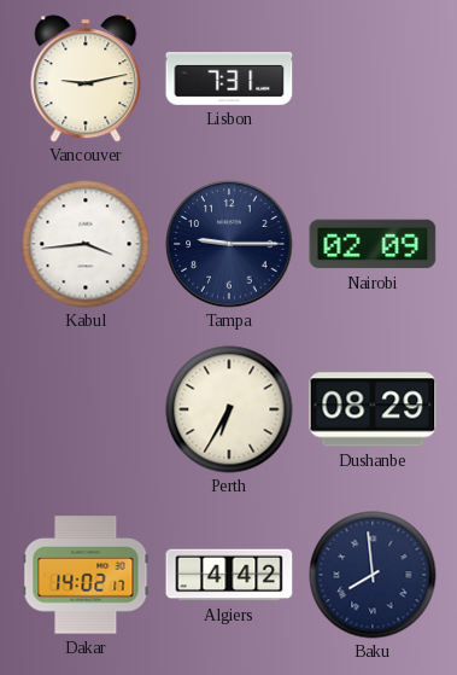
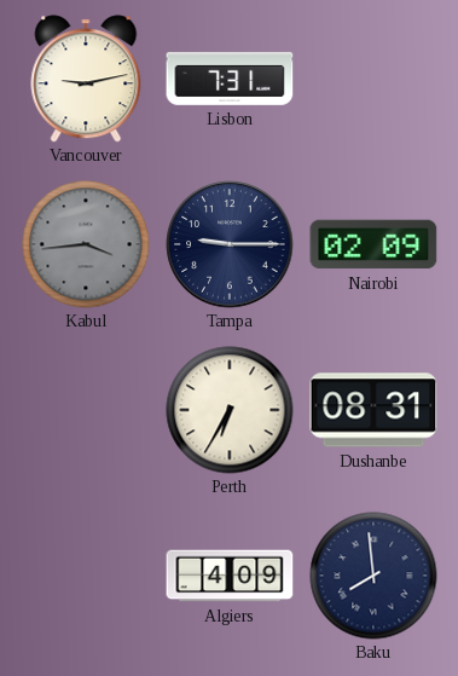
Kabul dial: white -> grey (86, 244)
Dushanbe: 08:29 -> 08:31 (373, 410)
Dakar: 14:02 -> none (86, 575)
Algiers: 4:42 -> 4:09 (230, 576)
